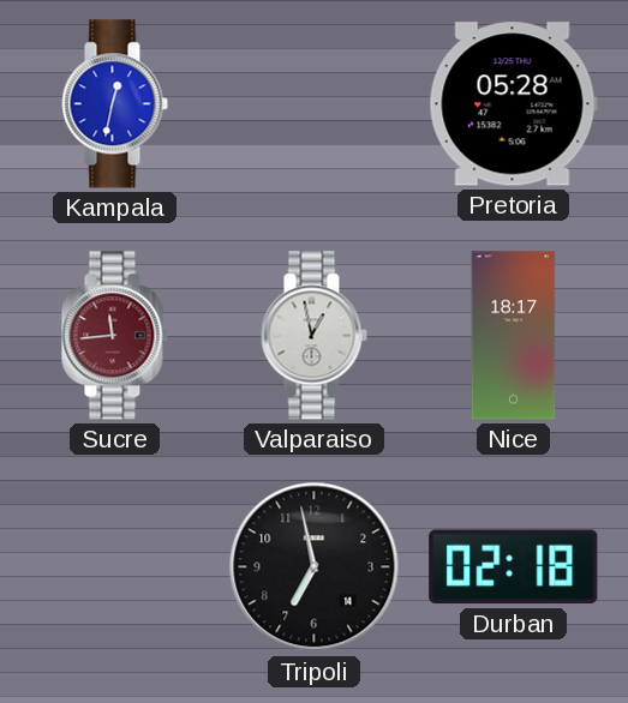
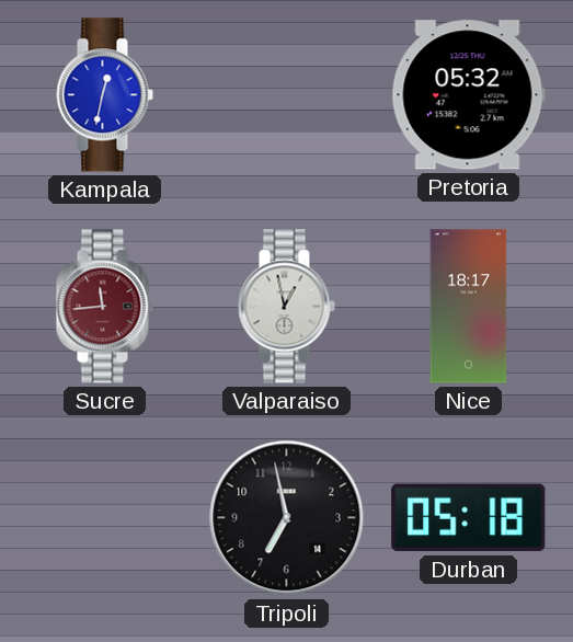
Pretoria: 05:28 -> 05:32 (468, 95)
Durban: 02:18 -> 05:18 (469, 518)
